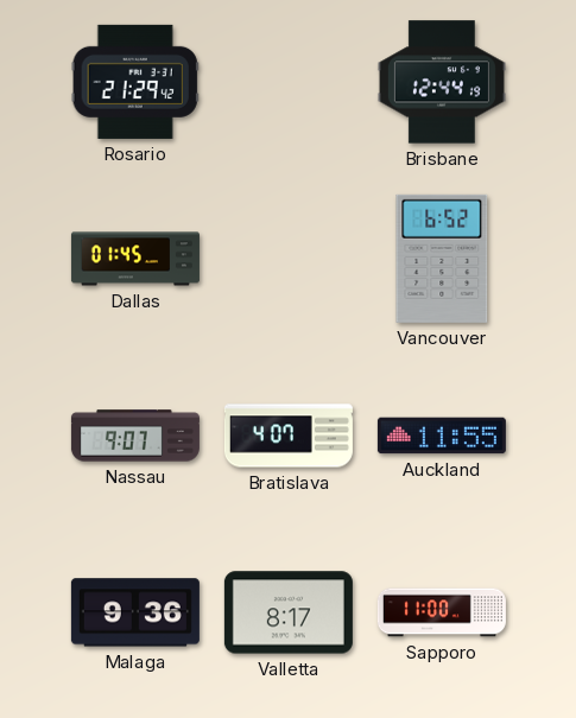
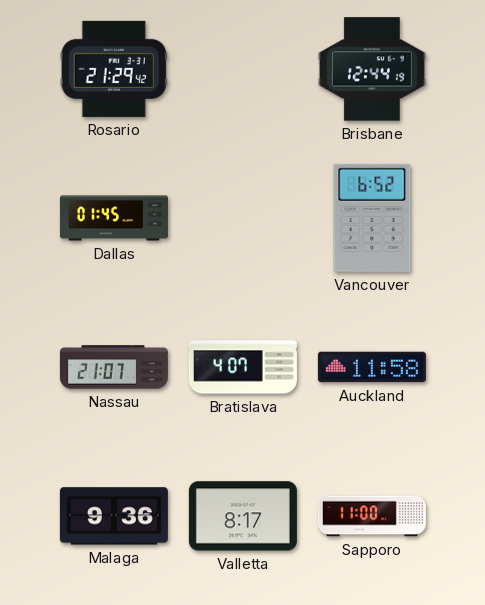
Nassau: 9:07 -> 21:07 (114, 367)
Auckland: 11:55 -> 11:58 (372, 367)
